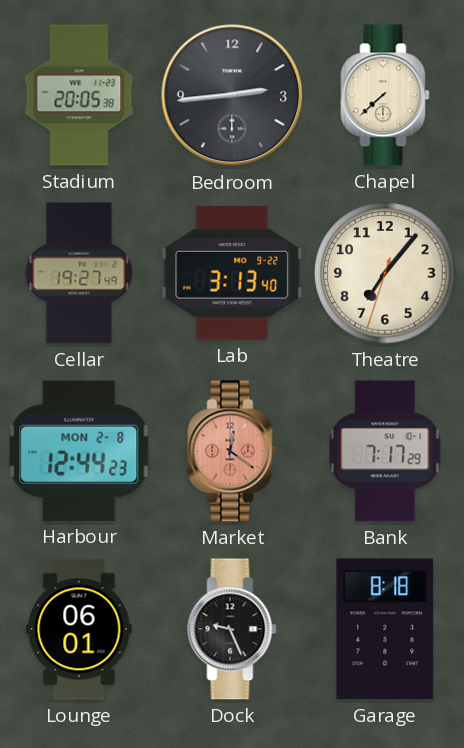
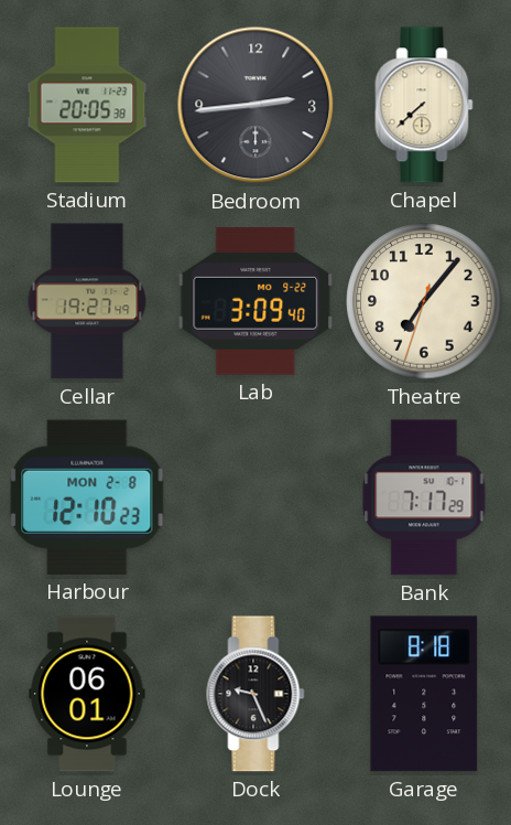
Lab: 3:13 -> 3:09 (255, 301)
Harbour: 12:44 -> 12:10 (87, 497)
Market: 12:21 -> none (232, 451)
